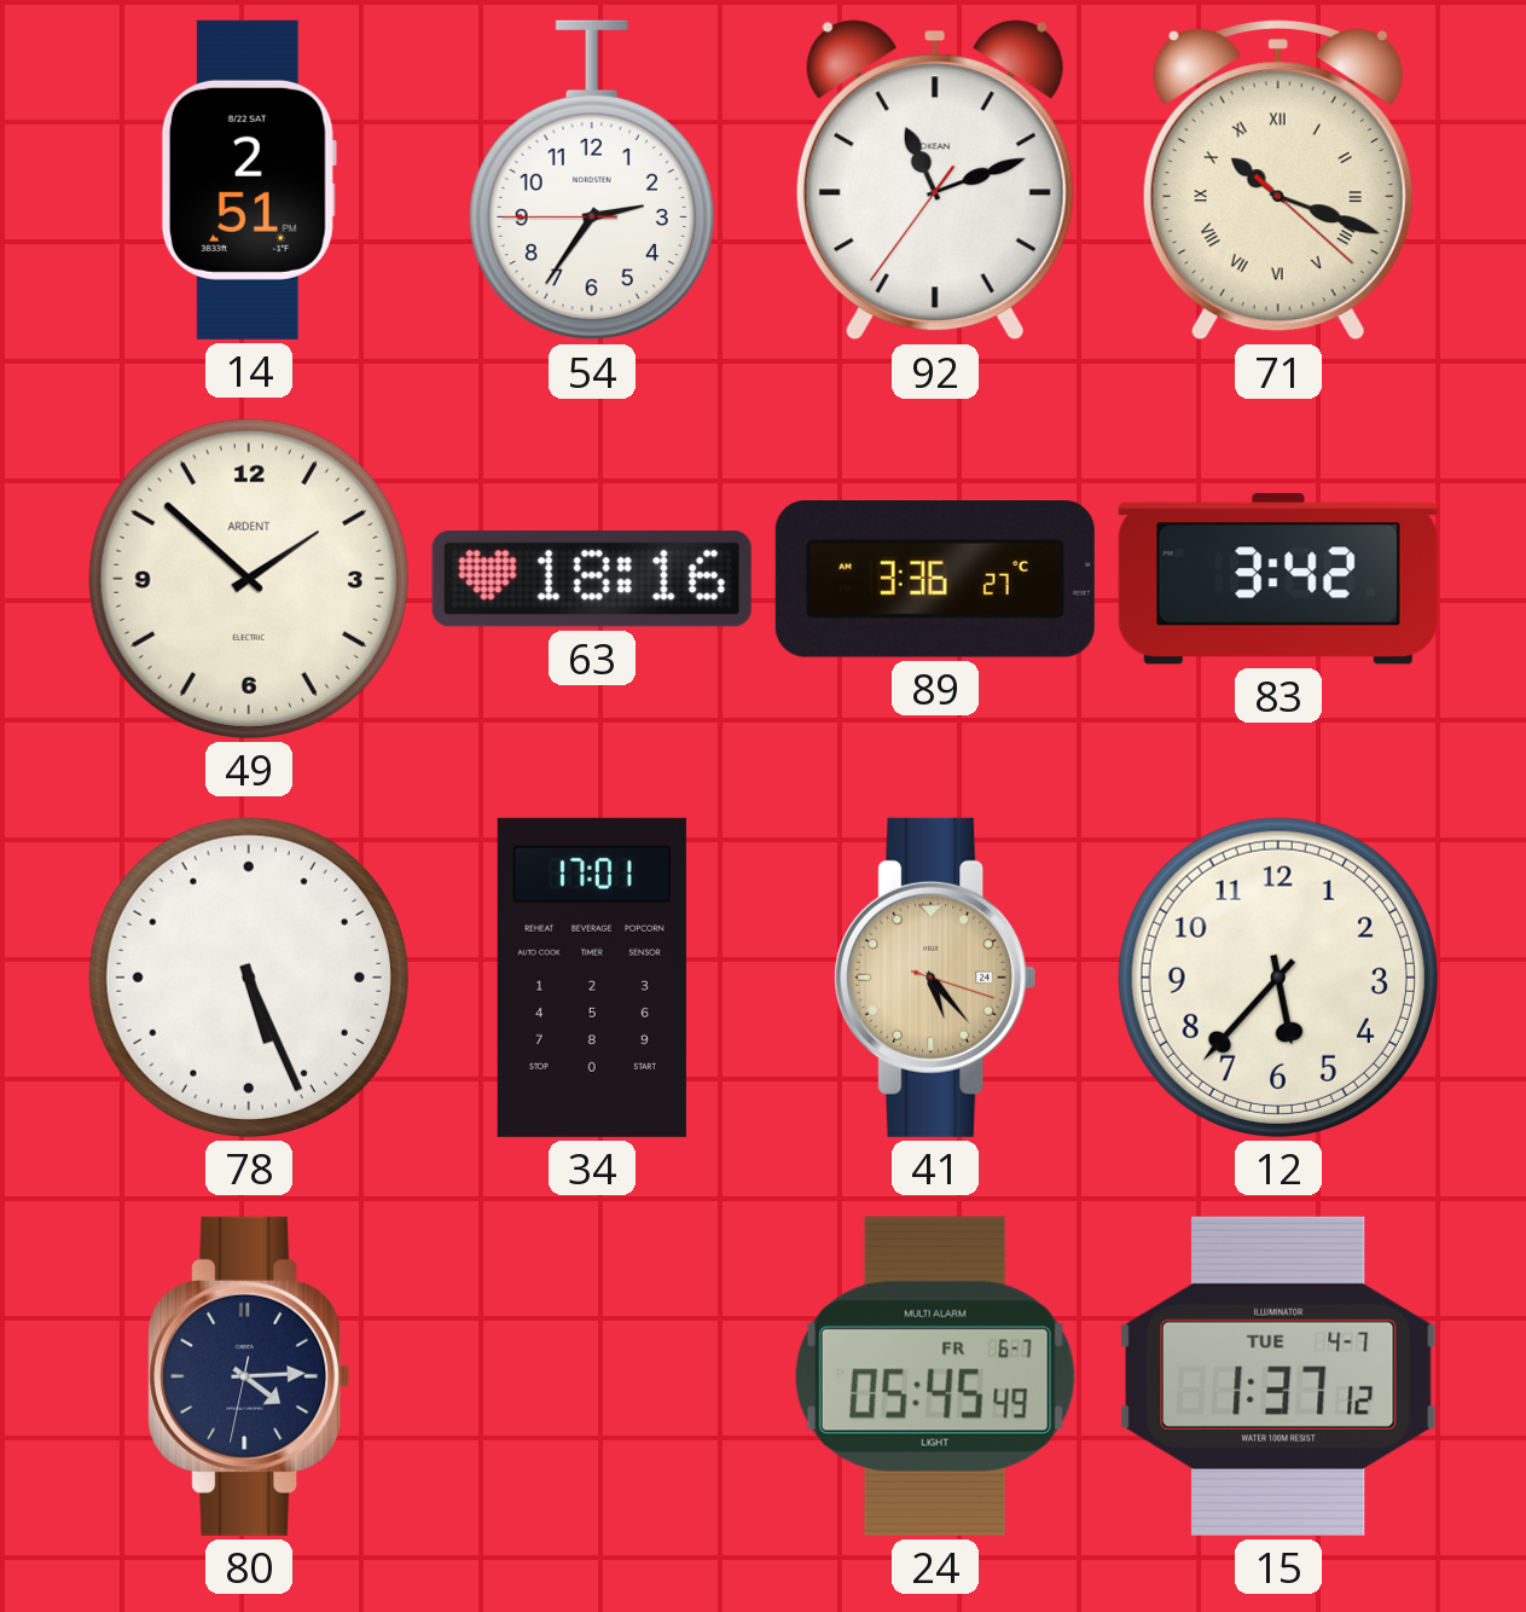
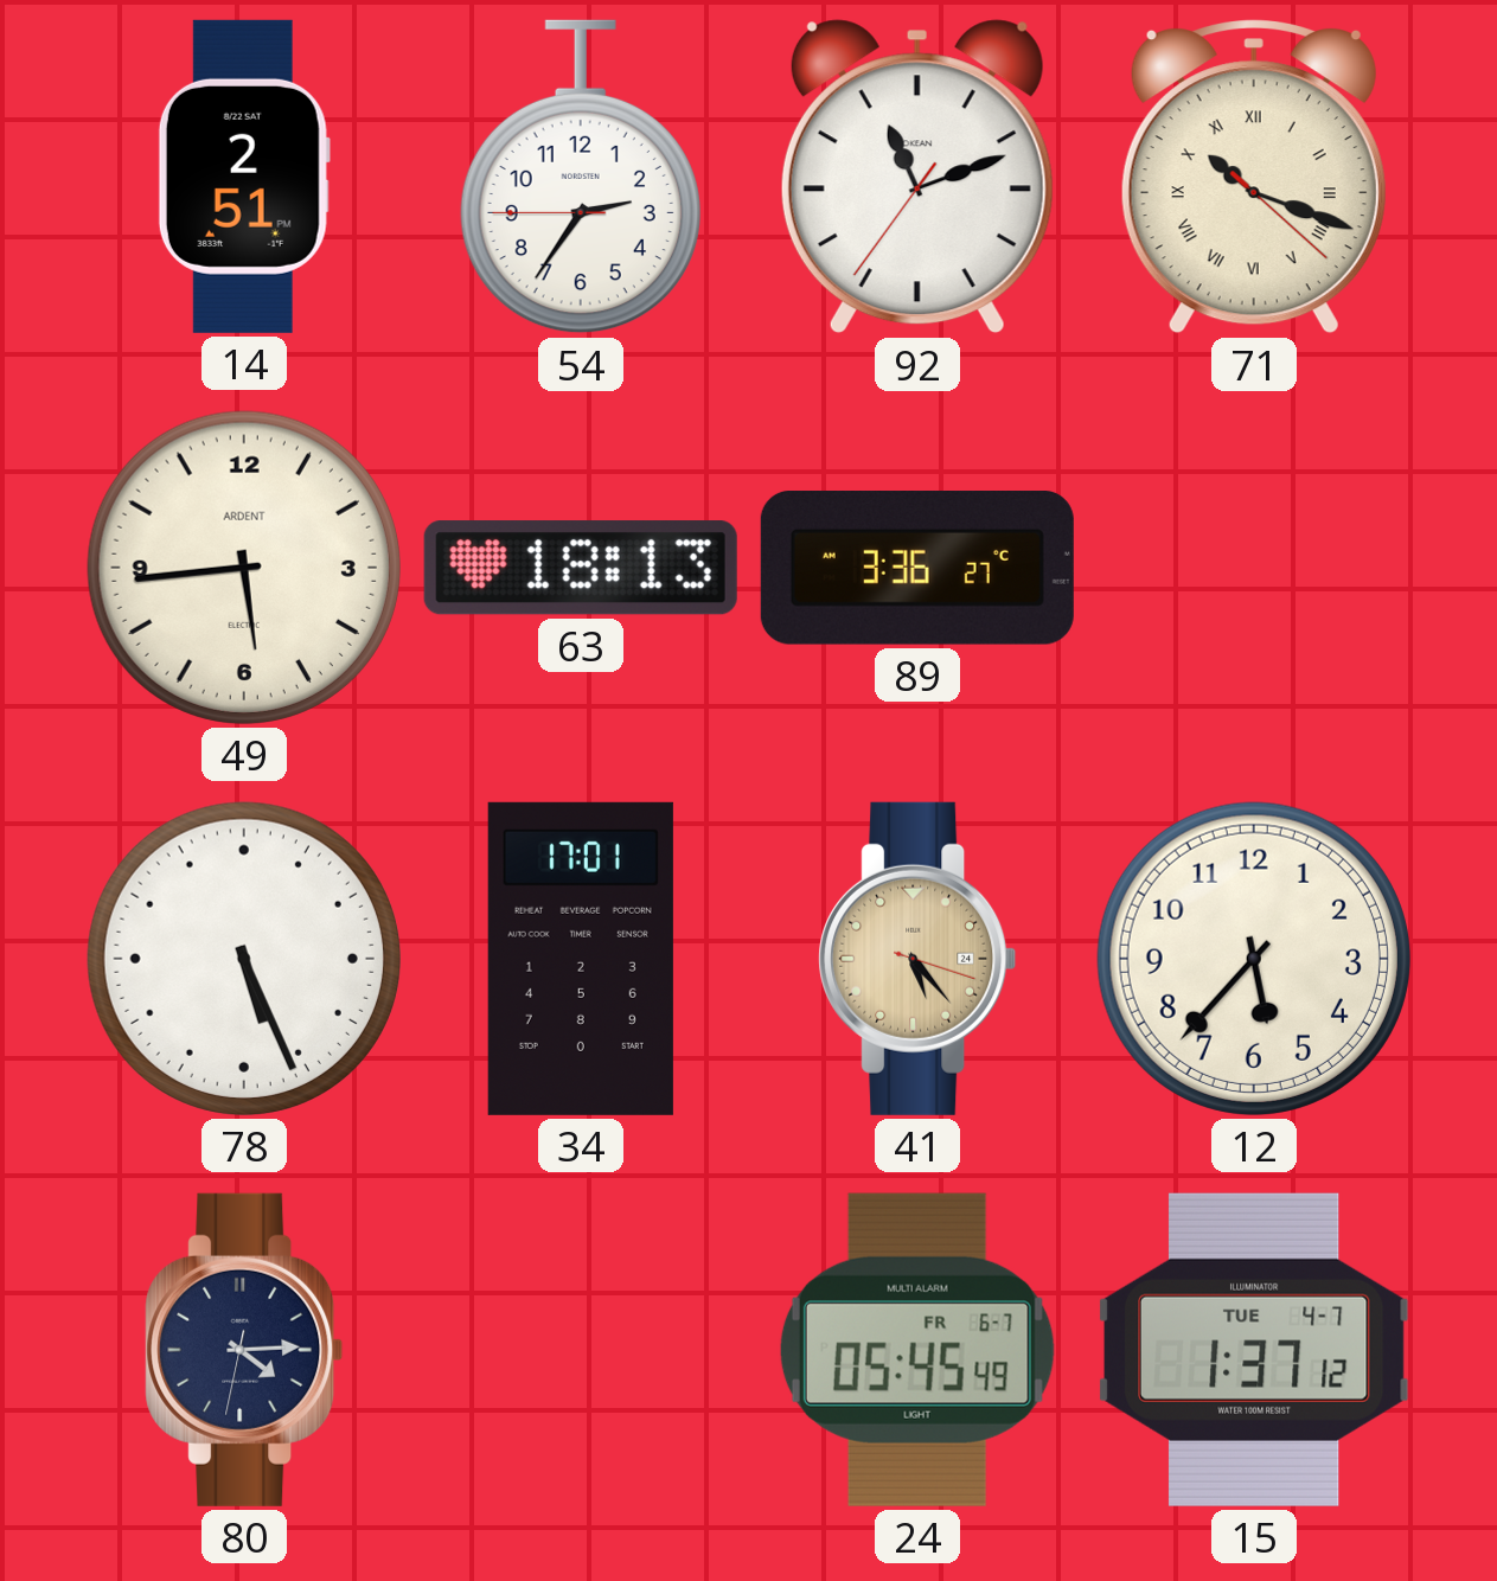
49: 1:52 -> 5:44 (244, 568)
63: 18:16 -> 18:13 (581, 568)
83: 3:42 -> none (1278, 579)
